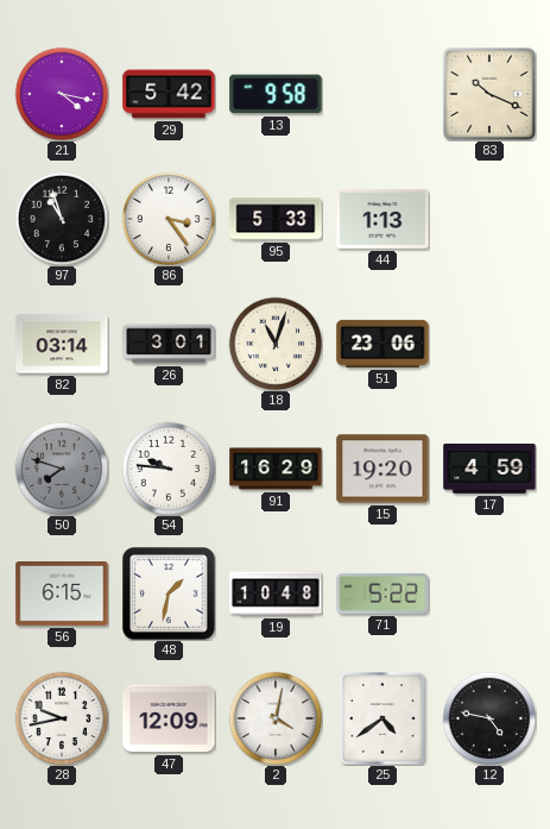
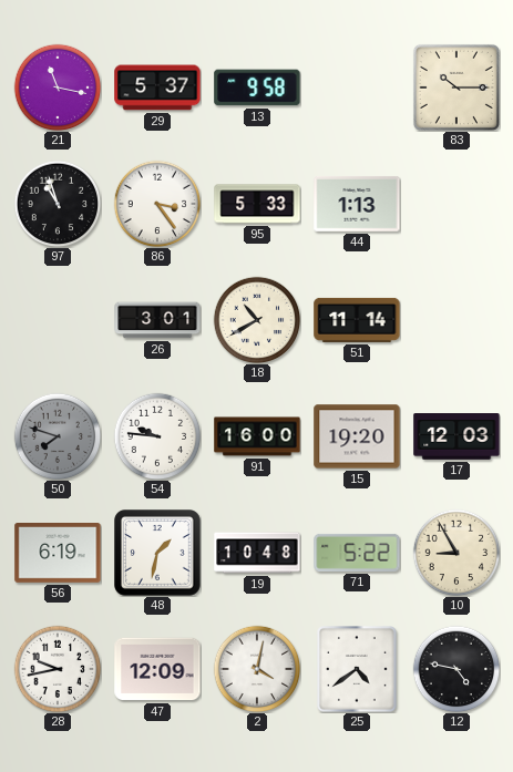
21: 4:17 -> 11:17 (58, 88)
29: 5:42 -> 5:37 (157, 88)
83: 10:19 -> 10:15 (456, 88)
82: 03:14 -> none (62, 344)
18: 11:03 -> 10:40 (257, 320)
51: 23:06 -> 11:14 (357, 320)
91: 16:29 -> 16:00 (257, 436)
17: 4:59 -> 12:03 (456, 438)
56: 6:15 -> 6:19 (58, 554)
10: none -> 8:55 (456, 553)
